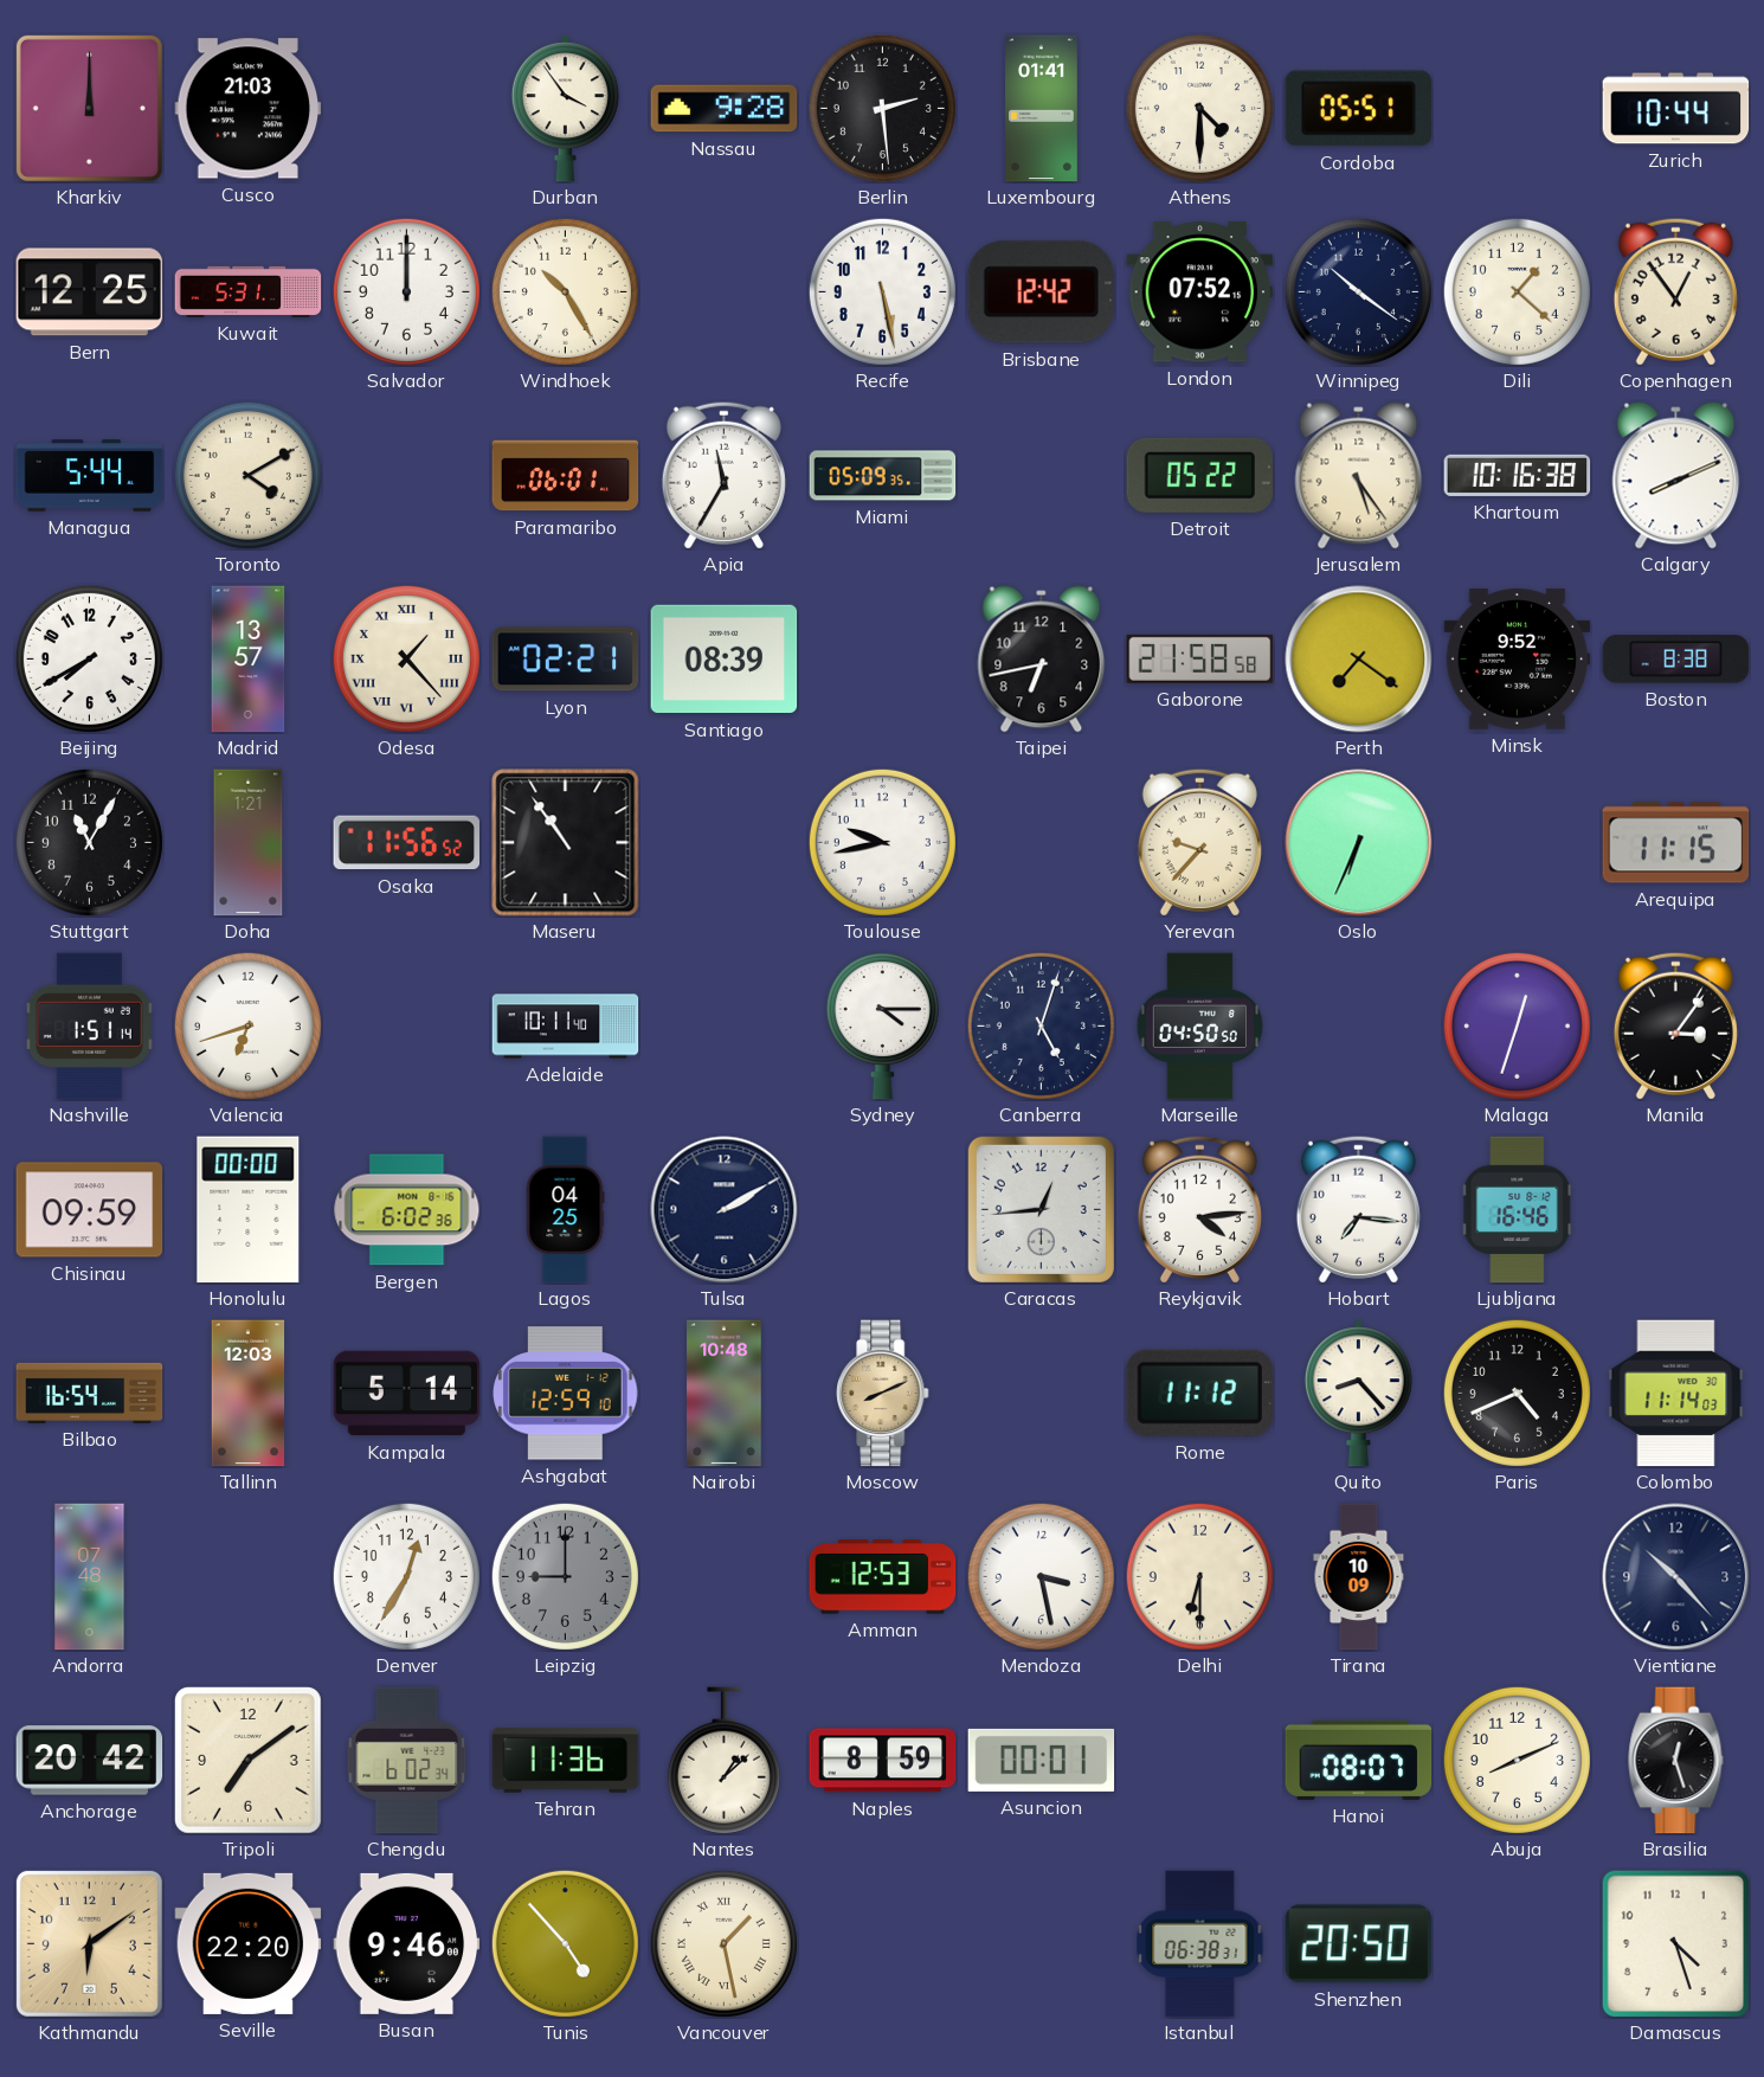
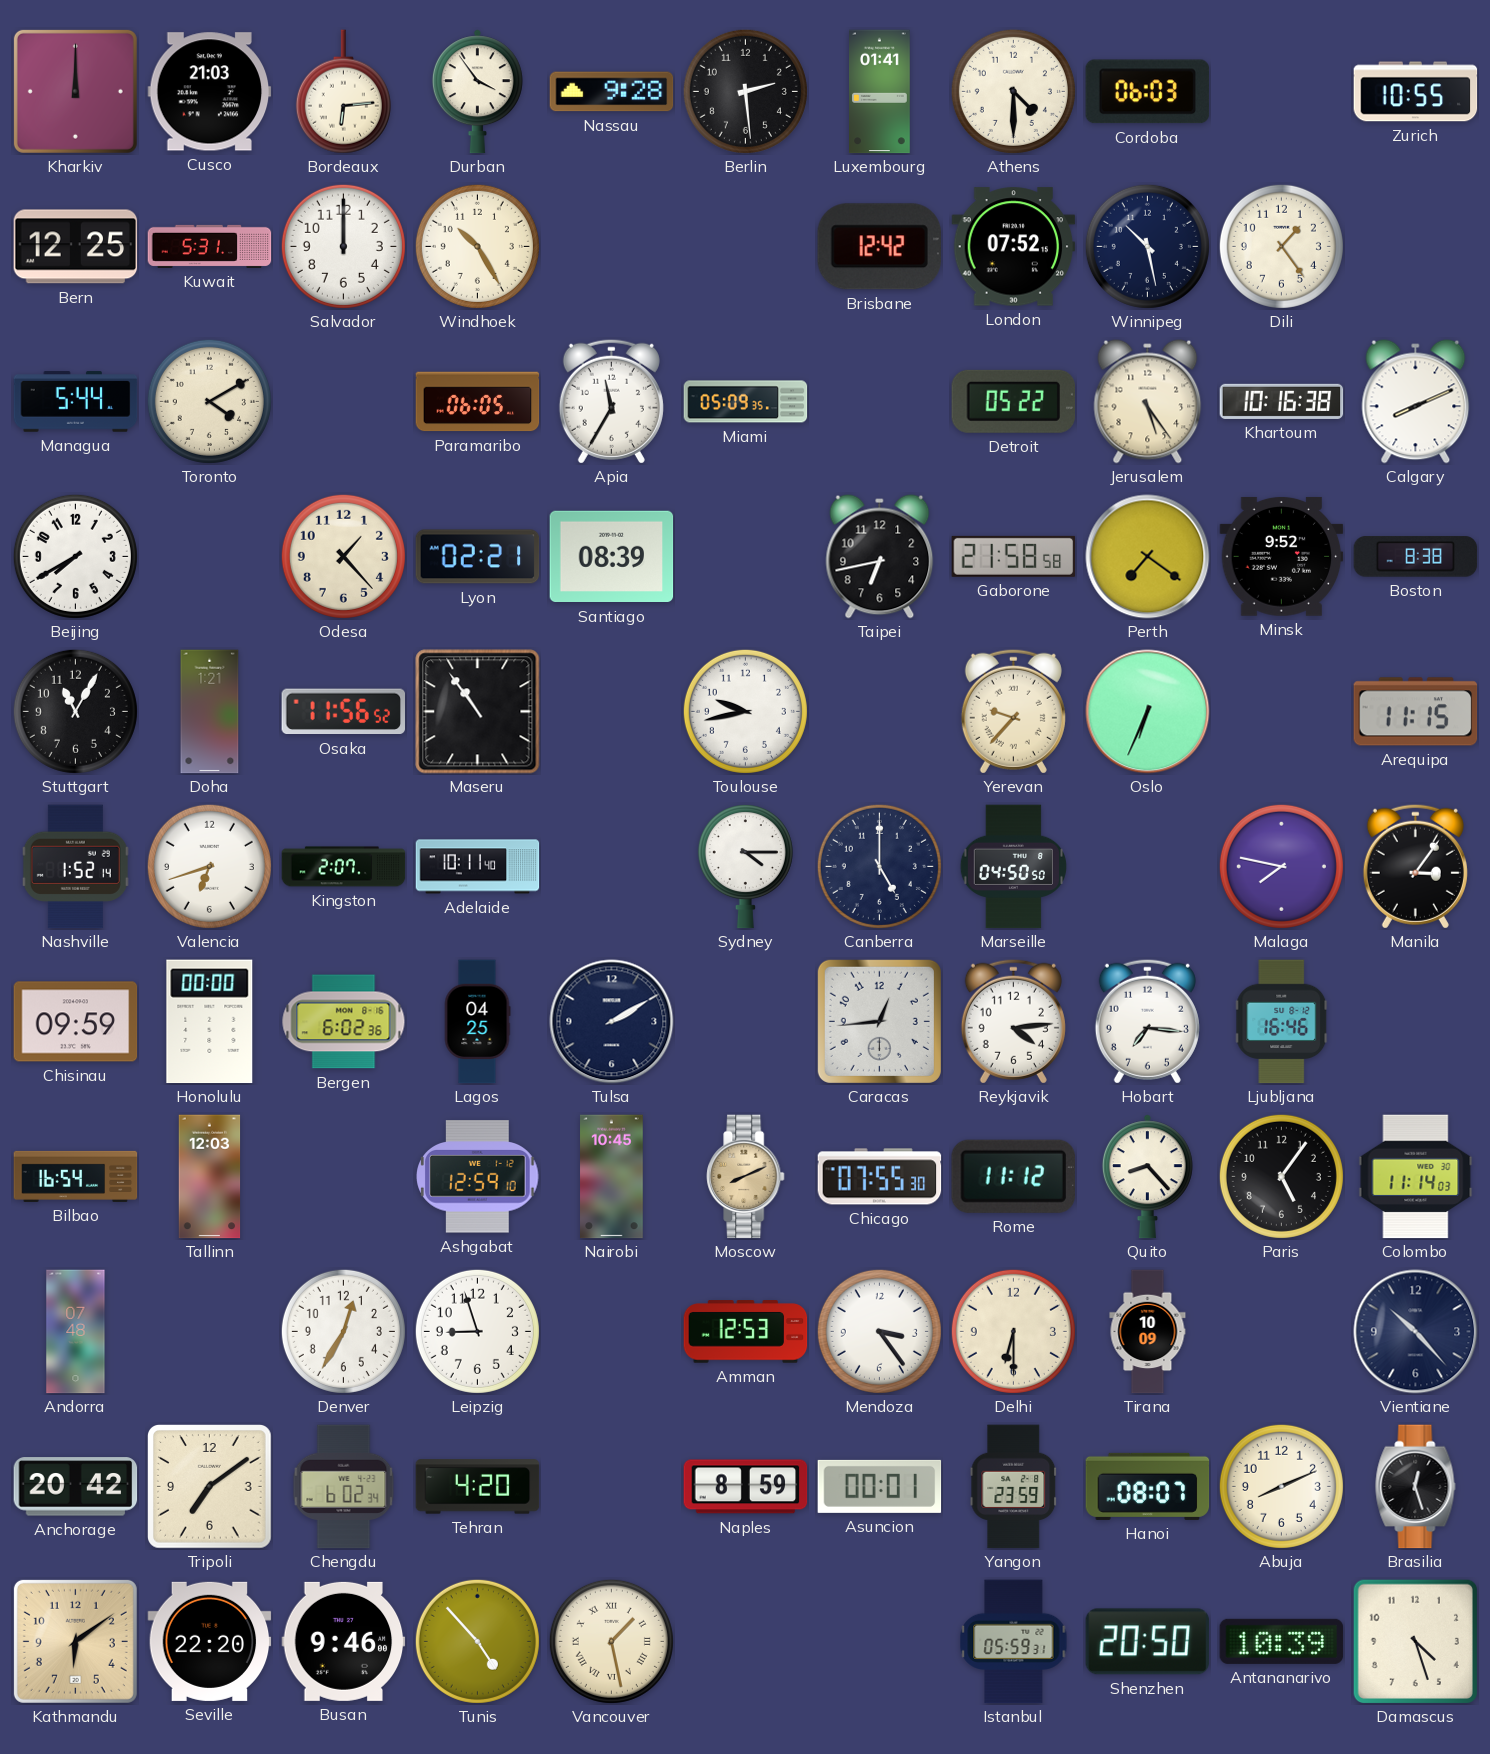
Bordeaux: none -> 6:14 (343, 92)
Cordoba: 05:51 -> 06:03 (1148, 92)
Zurich: 10:44 -> 10:55 (1416, 92)
Recife: 5:28 -> none (882, 291)
Winnipeg: 10:21 -> 10:28 (1147, 246)
Dili: 1:22 -> 1:24 (1281, 246)
Copenhagen: 12:54 -> none (1675, 291)
Paramaribo: 06:01 -> 06:05 (478, 402)
Madrid: 13:57 -> none (249, 660)
Odesa numerals: Roman -> Arabic (343, 556)
Nashville: 1:51 -> 1:52 (75, 867)
Kingston: none -> 2:07 (344, 867)
Canberra: 5:03 -> 5:00 (879, 866)
Malaga: 12:33 -> 7:47 (1281, 866)
Kampala: 5:14 -> none (407, 1394)
Nairobi: 10:48 -> 10:45 (612, 1177)
Chicago: none -> 07:55 (880, 1177)
Paris: 4:41 -> 5:06 (1281, 1176)
Leipzig: 9:00 -> 8:57 (477, 1331)
Leipzig dial: grey -> white (477, 1331)
Mendoza: 3:28 -> 3:24 (879, 1331)
Tehran: 11:36 -> 4:20 (478, 1487)
Nantes: 1:08 -> none (723, 1761)
Yangon: none -> 23:59 (1014, 1487)
Istanbul: 06:38 -> 05:59 (1014, 1642)
Antananarivo: none -> 10:39 (1282, 1641)
